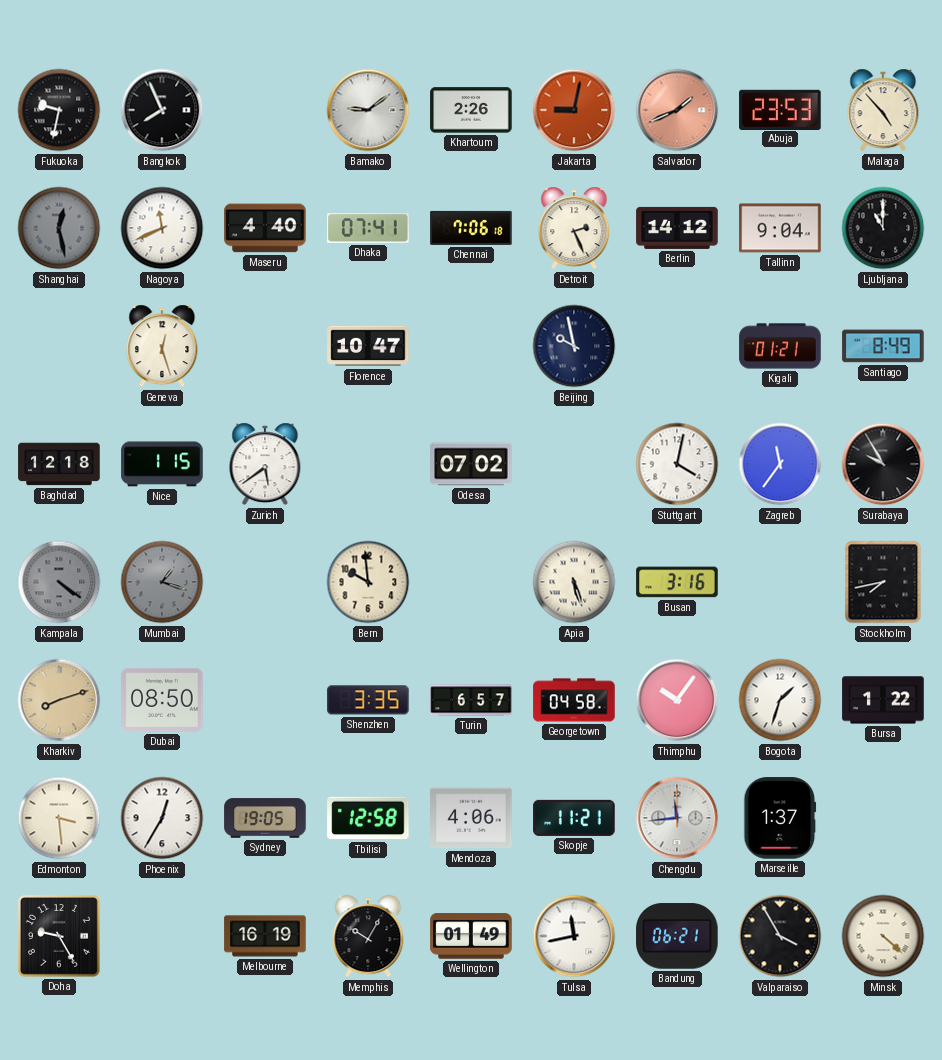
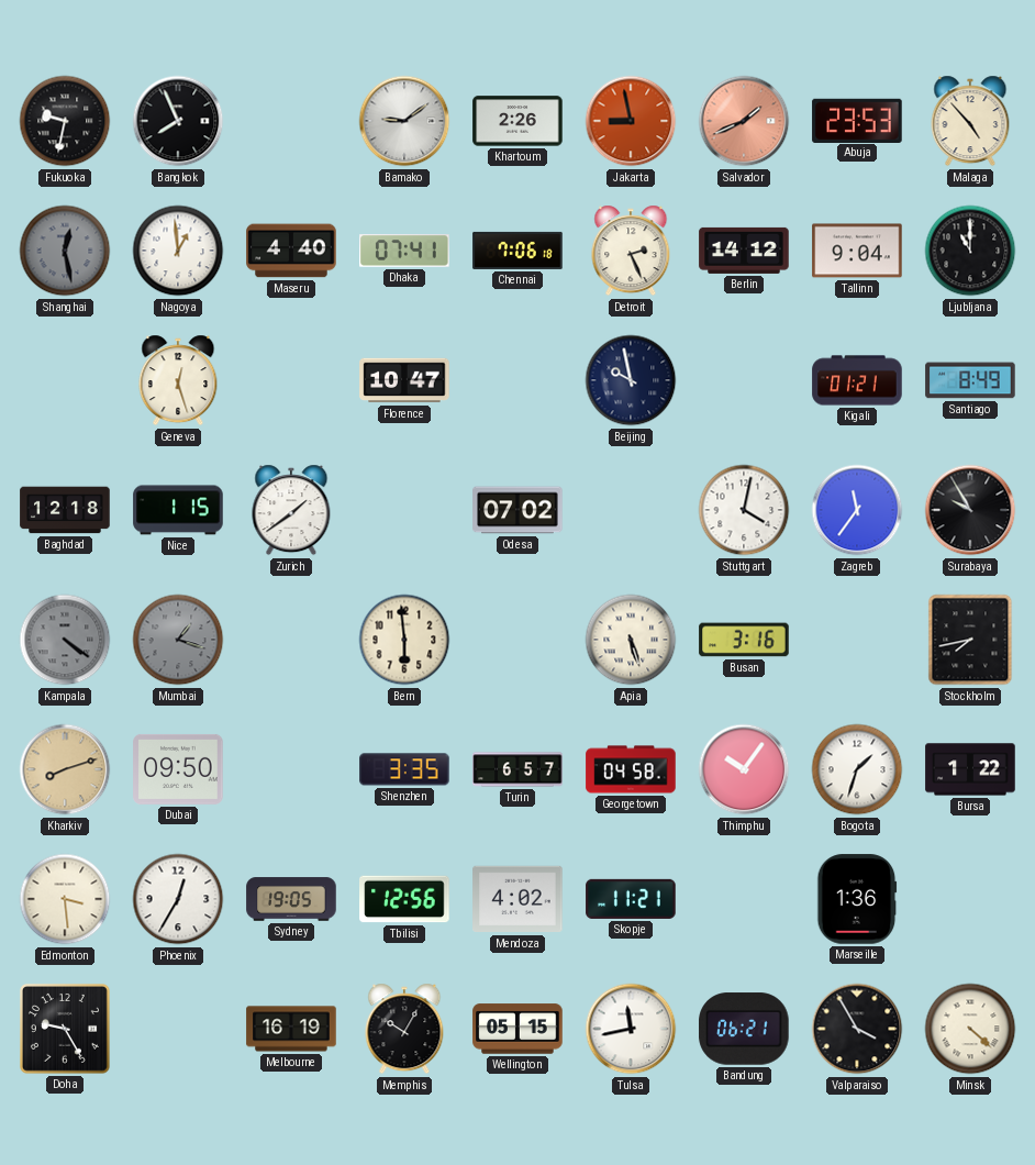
Jakarta: 9:02 -> 8:58 (631, 121)
Nagoya: 11:41 -> 12:59 (178, 251)
Zurich: 5:39 -> 1:39 (291, 510)
Bern: 9:59 -> 5:59 (404, 640)
Dubai: 08:50 -> 09:50 (178, 769)
Tbilisi: 12:58 -> 12:56 (404, 899)
Mendoza: 4:06 -> 4:02 (517, 899)
Chengdu: 11:44 -> none (677, 818)
Marseille: 1:37 -> 1:36 (857, 899)
Wellington: 01:49 -> 05:15 (517, 1029)
